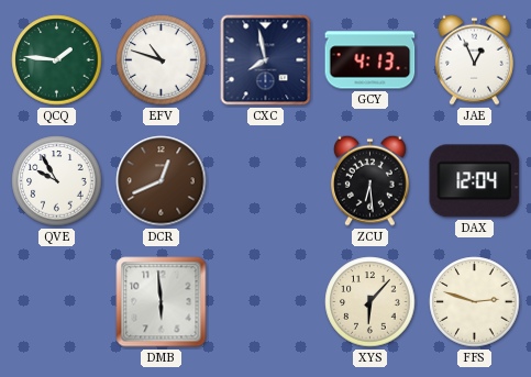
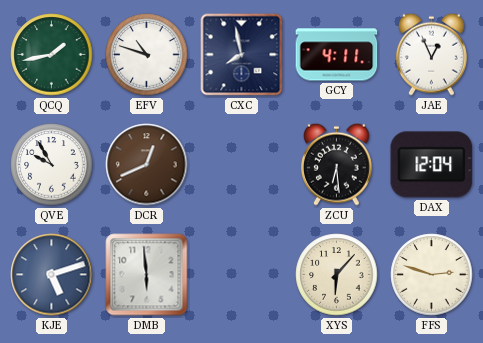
QCQ: 1:46 -> 1:43 (52, 55)
GCY: 4:13 -> 4:11 (337, 55)
KJE: none -> 5:12 (52, 275)
